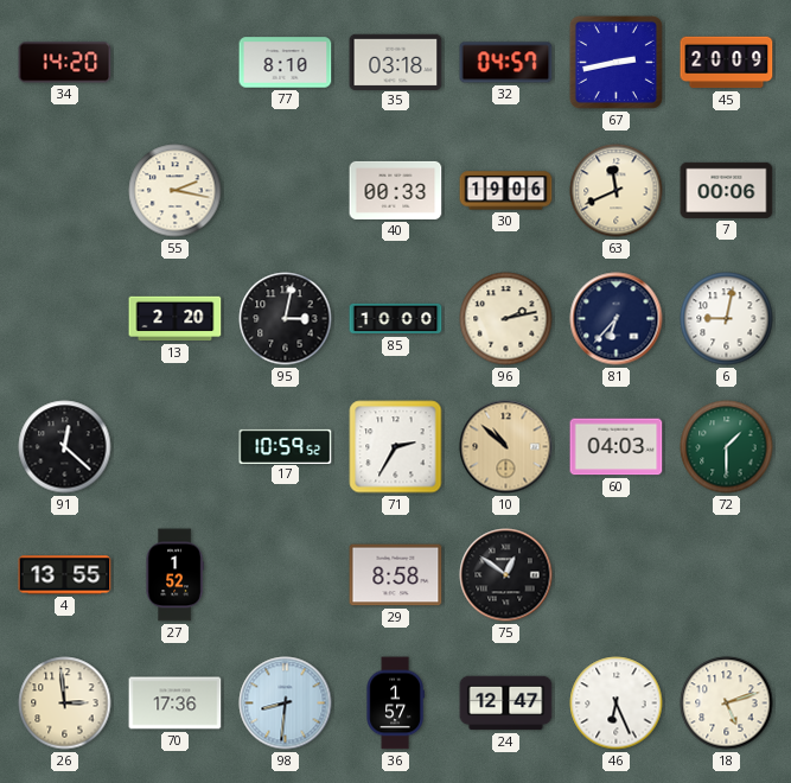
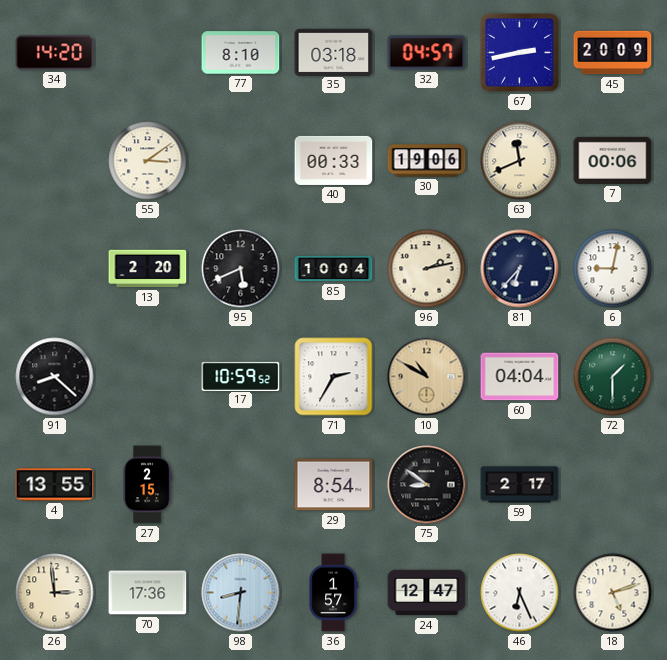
55: 2:17 -> 3:09 (148, 161)
95: 3:02 -> 5:41 (241, 269)
85: 10:00 -> 10:04 (334, 269)
91: 12:22 -> 8:22 (55, 377)
10: 10:52 -> 10:50 (427, 377)
60: 04:03 -> 04:04 (520, 377)
27: 1:52 -> 2:15 (147, 485)
29: 8:58 -> 8:54 (334, 485)
75: 12:51 -> 8:51 (427, 485)
59: none -> 2:17 (520, 485)
